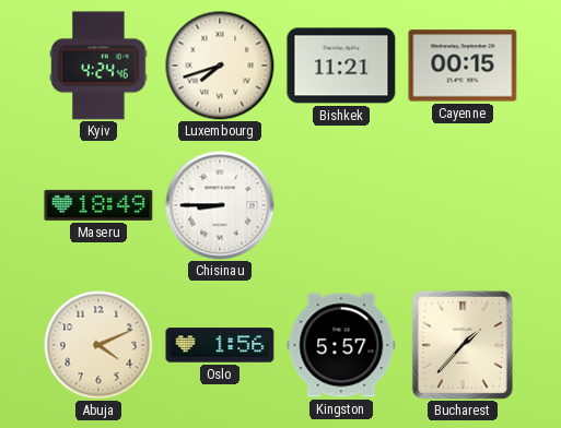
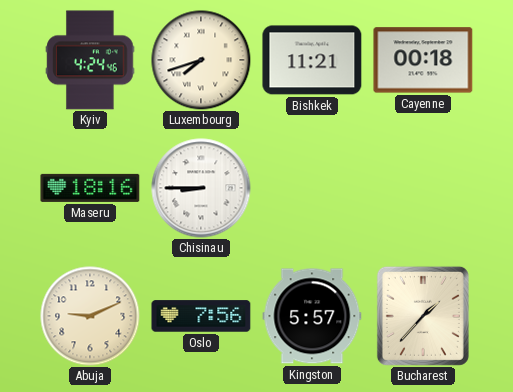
Cayenne: 00:15 -> 00:18 (423, 60)
Maseru: 18:49 -> 18:16 (90, 188)
Abuja: 4:11 -> 9:11 (90, 316)
Oslo: 1:56 -> 7:56 (201, 316)
